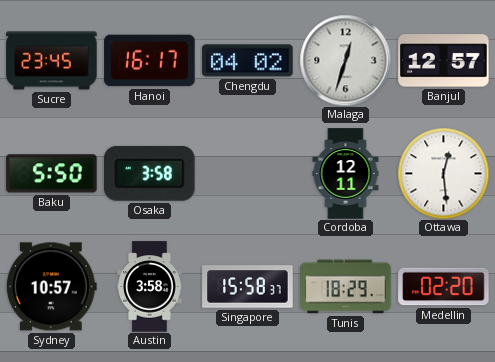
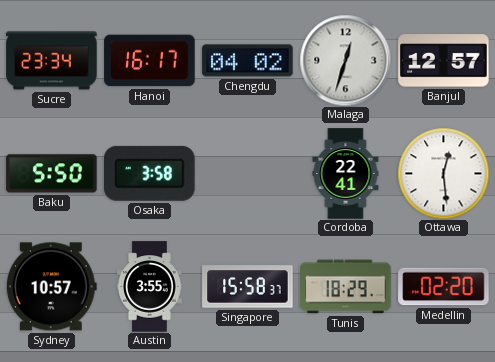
Sucre: 23:45 -> 23:34 (52, 61)
Cordoba: 12:11 -> 22:41 (346, 174)
Austin: 3:58 -> 3:55 (150, 287)
